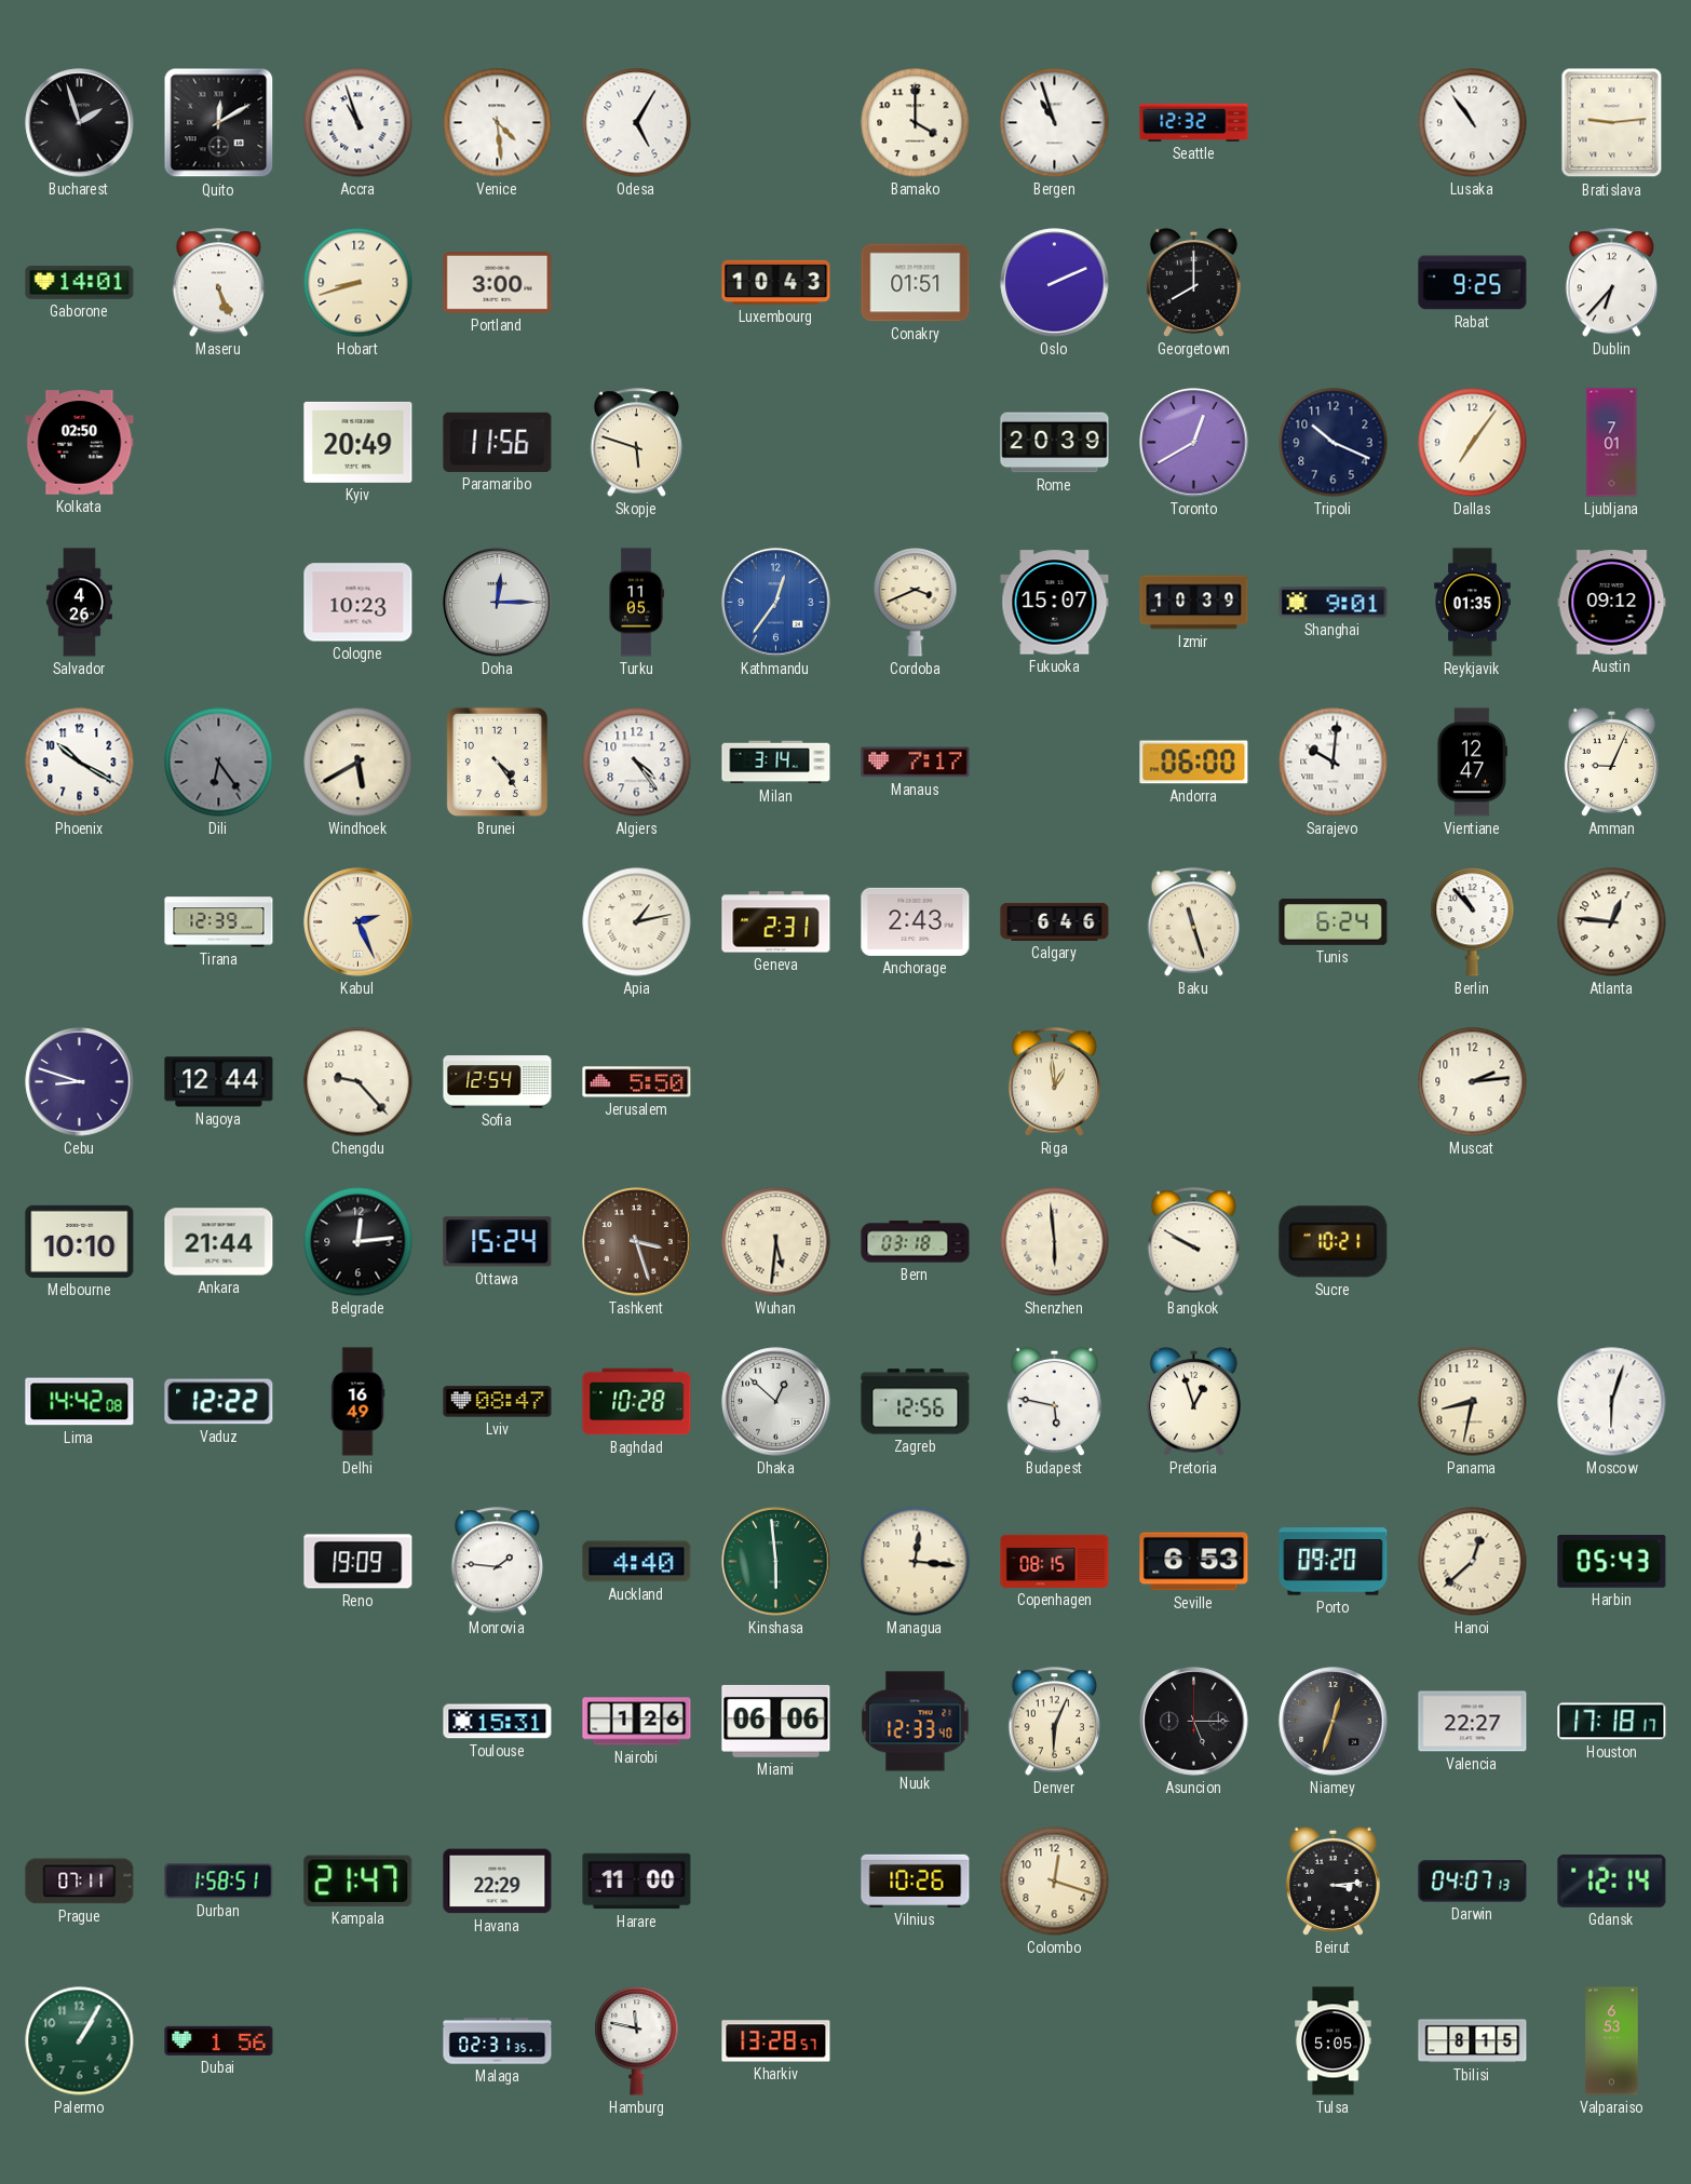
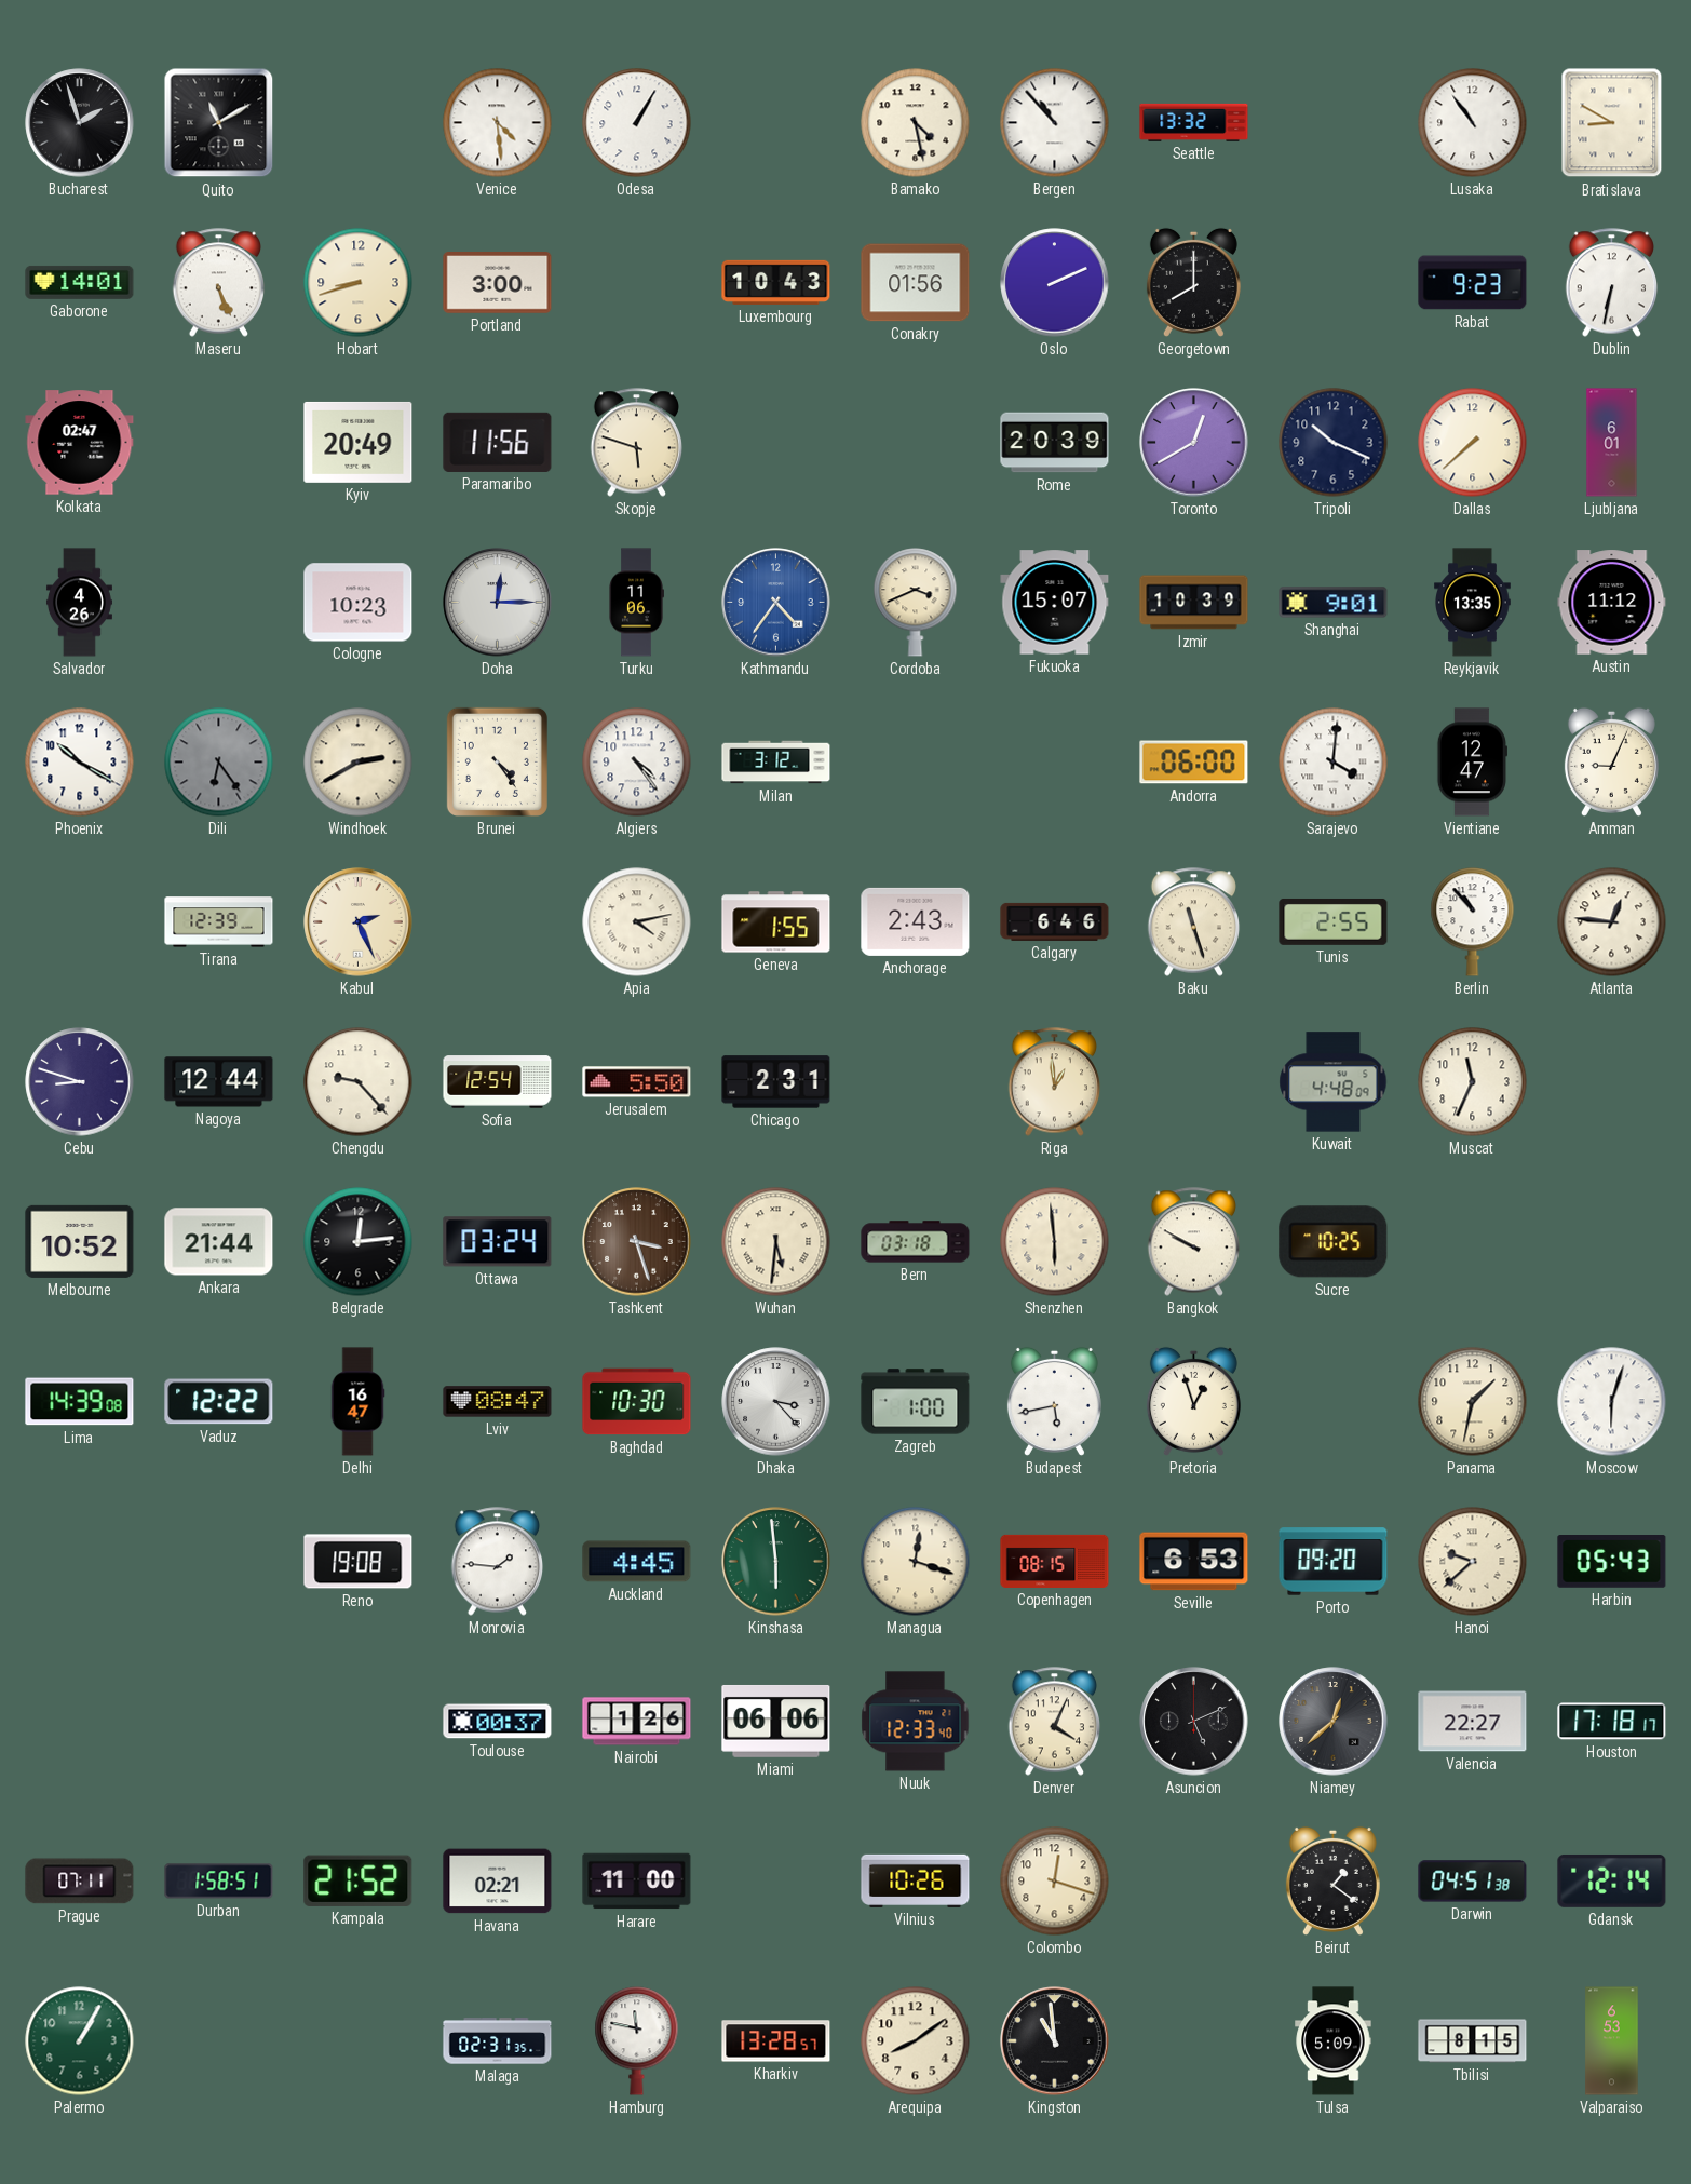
Quito: 12:10 -> 11:10 (219, 123)
Accra: 10:57 -> none (359, 123)
Odesa: 5:05 -> 1:05 (637, 123)
Bamako: 4:00 -> 4:28 (916, 123)
Bergen: 10:57 -> 10:53 (1055, 123)
Seattle: 12:32 -> 13:32 (1194, 122)
Bratislava: 9:14 -> 8:50 (1612, 123)
Conakry: 01:51 -> 01:56 (916, 283)
Rabat: 9:25 -> 9:23 (1473, 283)
Dublin: 6:37 -> 6:32 (1612, 283)
Kolkata: 02:50 -> 02:47 (80, 443)
Dallas: 7:06 -> 7:38 (1473, 443)
Ljubljana: 7:01 -> 6:01 (1612, 443)
Turku: 11:05 -> 11:06 (637, 603)
Kathmandu: 12:36 -> 4:36 (776, 603)
Reykjavik: 01:35 -> 13:35 (1473, 603)
Austin: 09:12 -> 11:12 (1612, 603)
Windhoek: 5:40 -> 2:40 (359, 763)
Milan: 3:14 -> 3:12 (776, 763)
Manaus: 7:17 -> none (916, 763)
Sarajevo: 10:01 -> 4:01 (1334, 763)
Apia: 1:13 -> 4:13 (637, 922)
Geneva: 2:31 -> 1:55 (776, 922)
Tunis: 6:24 -> 2:55 (1334, 922)
Chicago: none -> 2:31 (776, 1082)
Kuwait: none -> 4:48 (1334, 1082)
Muscat: 2:14 -> 11:34 (1473, 1082)
Melbourne: 10:10 -> 10:52 (80, 1241)
Ottawa: 15:24 -> 03:24 (498, 1242)
Sucre: 10:21 -> 10:25 (1334, 1242)
Lima: 14:42 -> 14:39 (80, 1402)
Delhi: 16:49 -> 16:47 (357, 1402)
Baghdad: 10:28 -> 10:30 (637, 1402)
Dhaka: 12:52 -> 3:23 (776, 1402)
Zagreb: 12:56 -> 1:00 (916, 1402)
Budapest: 5:47 -> 5:43 (1054, 1401)
Panama: 8:32 -> 1:32 (1473, 1402)
Reno: 19:09 -> 19:08 (359, 1562)
Auckland: 4:40 -> 4:45 (637, 1562)
Managua: 12:16 -> 12:18 (916, 1562)
Hanoi: 12:38 -> 9:38 (1473, 1562)
Toulouse: 15:31 -> 00:37 (498, 1722)
Denver: 6:04 -> 4:04 (1055, 1722)
Asuncion: 5:15 -> 5:11 (1194, 1722)
Niamey: 12:33 -> 12:38 (1334, 1722)
Kampala: 21:47 -> 21:52 (359, 1880)
Havana: 22:29 -> 02:21 (498, 1882)
Beirut: 3:14 -> 1:21 (1332, 1880)
Darwin: 04:07 -> 04:51 (1473, 1882)
Dubai: 1:56 -> none (219, 2040)
Arequipa: none -> 8:09 (916, 2041)
Kingston: none -> 10:59 (1055, 2041)
Tulsa: 5:05 -> 5:09 (1334, 2041)
